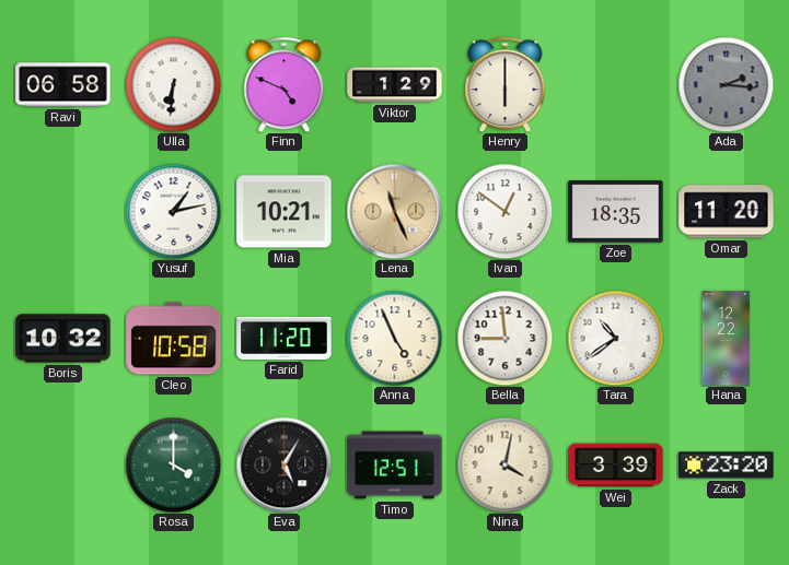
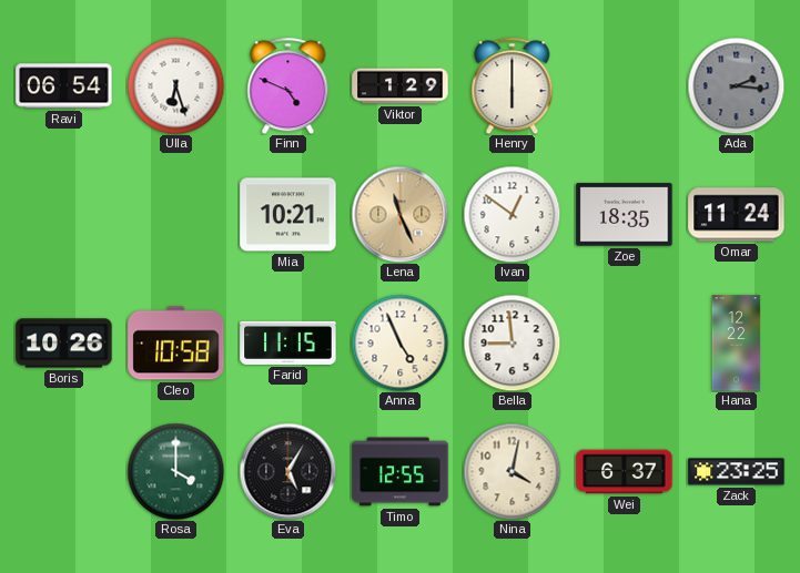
Ravi: 06:58 -> 06:54 (64, 86)
Ulla: 6:31 -> 6:27 (175, 85)
Yusuf: 1:13 -> none (173, 211)
Omar: 11:20 -> 11:24 (737, 215)
Boris: 10:32 -> 10:26 (64, 344)
Farid: 11:20 -> 11:15 (288, 342)
Tara: 10:39 -> none (615, 338)
Timo: 12:51 -> 12:55 (401, 472)
Wei: 3:39 -> 6:37 (625, 472)
Zack: 23:20 -> 23:25 (737, 472)
